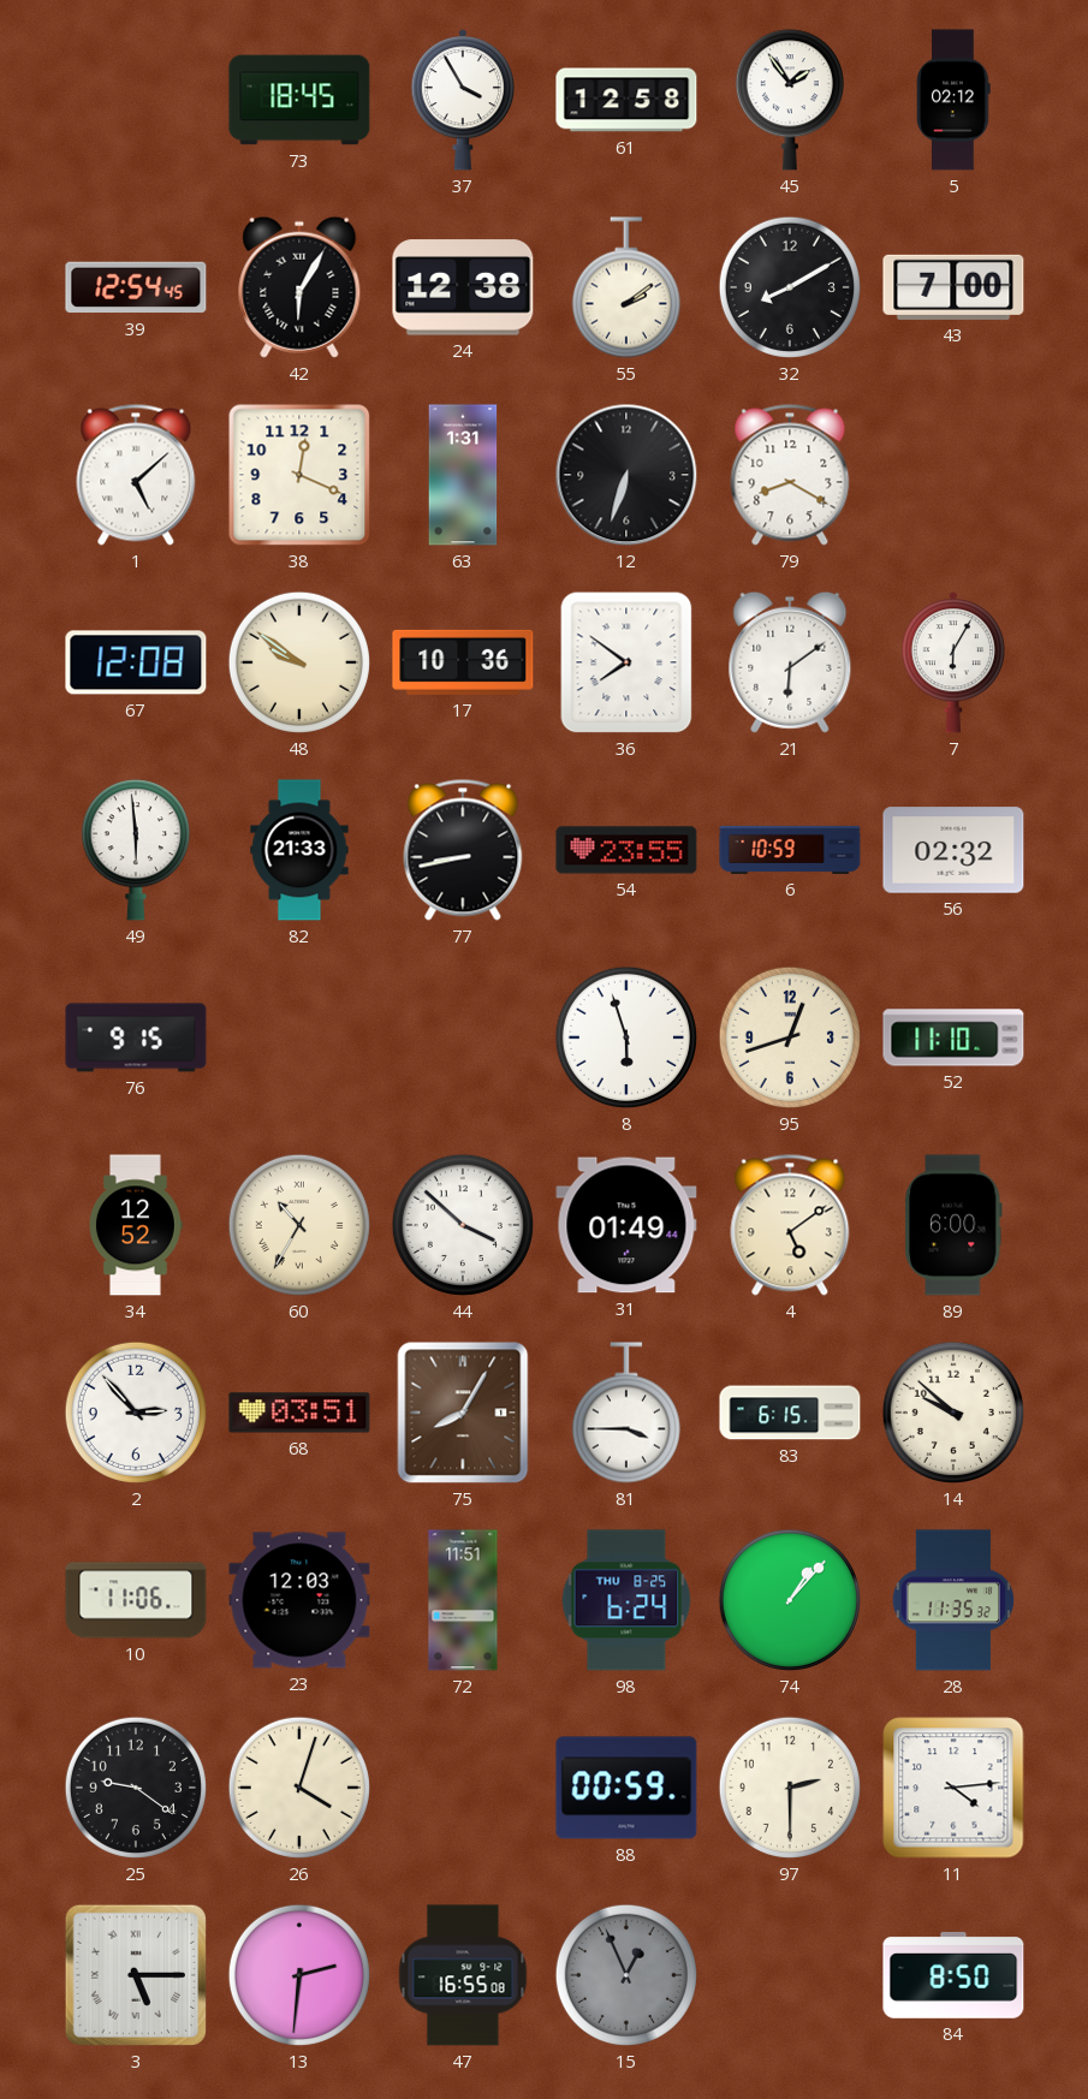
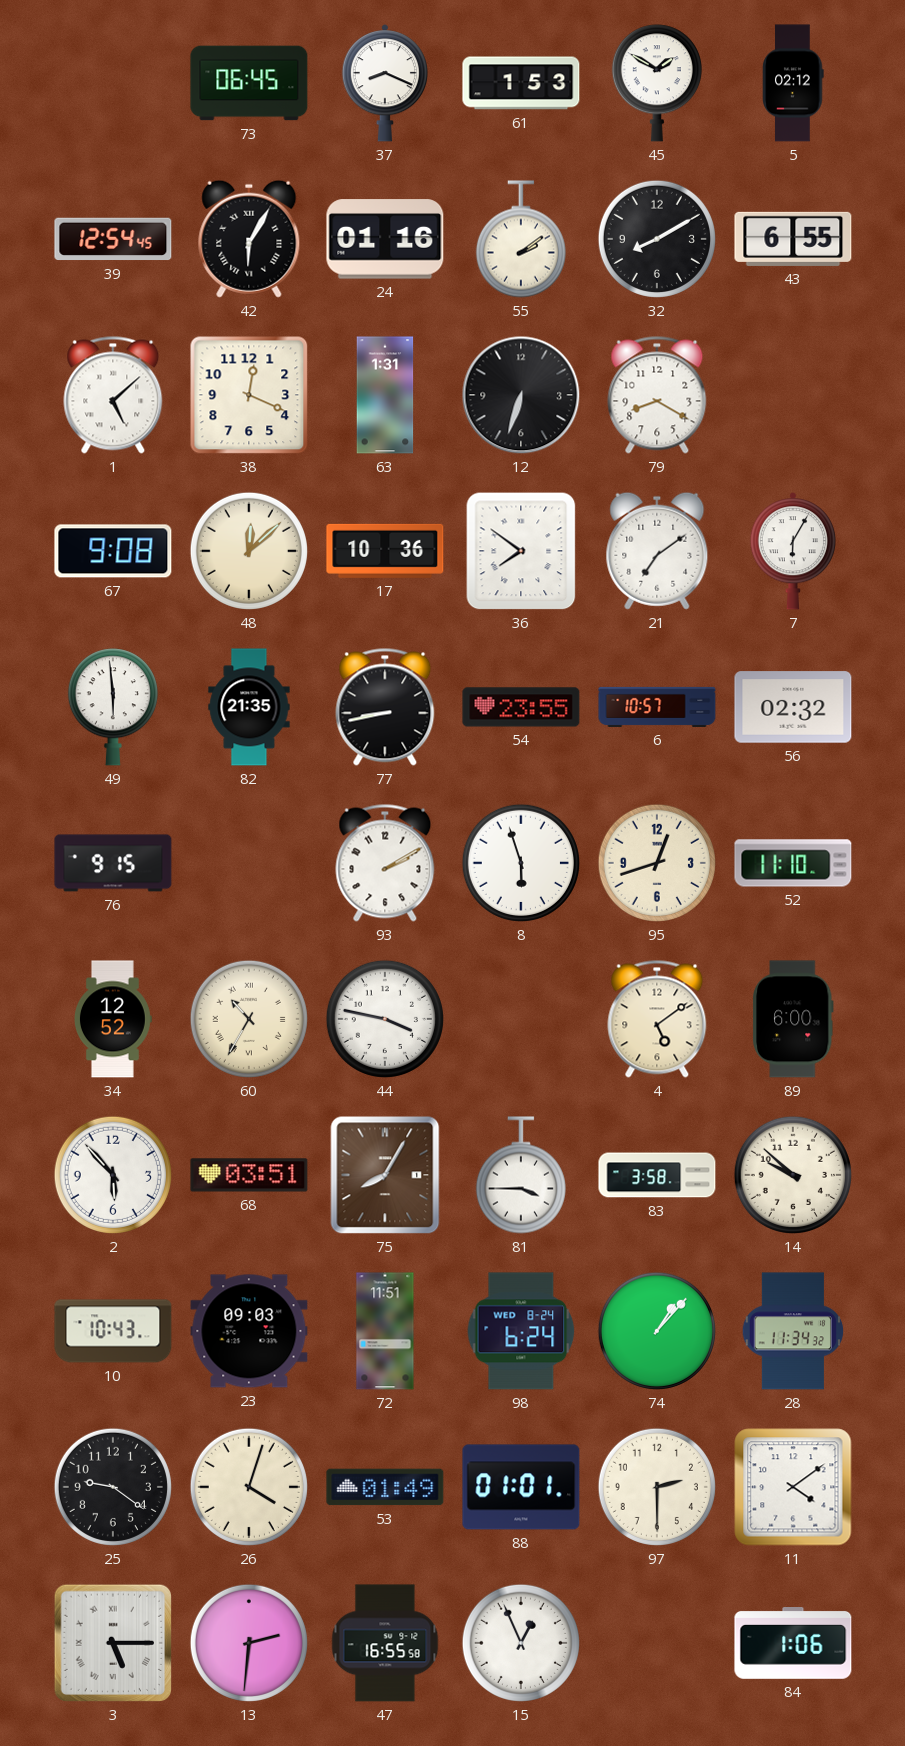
73: 18:45 -> 06:45 (249, 83)
37: 3:55 -> 8:19 (384, 83)
61: 12:58 -> 1:53 (521, 83)
45: 1:54 -> 1:50 (657, 83)
24: 12:38 -> 01:16 (385, 239)
43: 7:00 -> 6:55 (793, 239)
67: 12:08 -> 9:08 (113, 551)
48: 9:51 -> 12:08 (249, 551)
21: 6:09 -> 7:09 (657, 551)
82: 21:33 -> 21:35 (249, 707)
6: 10:59 -> 10:57 (657, 707)
93: none -> 2:10 (385, 863)
44: 3:52 -> 3:47 (385, 1019)
31: 01:49 -> none (626, 1225)
2: 2:53 -> 5:53 (113, 1175)
83: 6:15 -> 3:58 (657, 1175)
10: 11:06 -> 10:43 (113, 1331)
23: 12:03 -> 09:03 (249, 1331)
98 date: THU 8-25 -> WED 8-24 (521, 1331)
28: 11:35 -> 11:34 (792, 1331)
53: none -> 01:49 (385, 1487)
88: 00:59 -> 01:01 (521, 1487)
11: 4:14 -> 4:09 (793, 1487)
47: 16:55:08 -> 16:55:58 (385, 1643)
15 dial: grey -> white (521, 1643)
84: 8:50 -> 1:06 (793, 1644)
